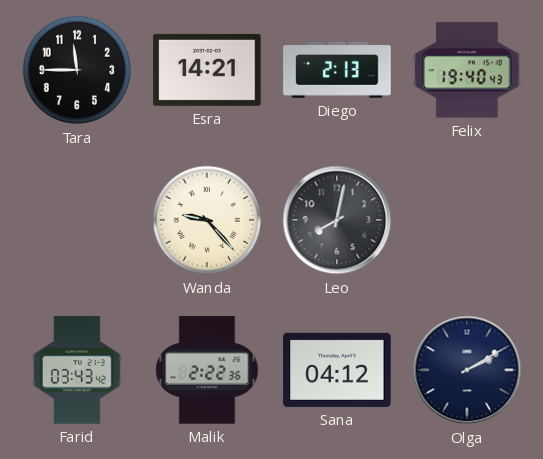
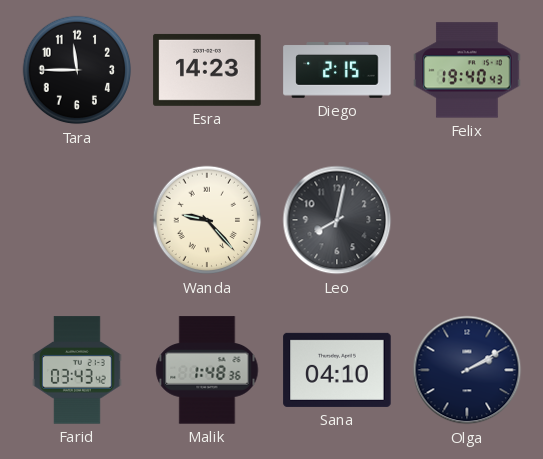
Esra: 14:21 -> 14:23 (207, 70)
Diego: 2:13 -> 2:15 (337, 70)
Malik: 2:22 -> 1:48 (207, 370)
Sana: 04:12 -> 04:10 (337, 370)
